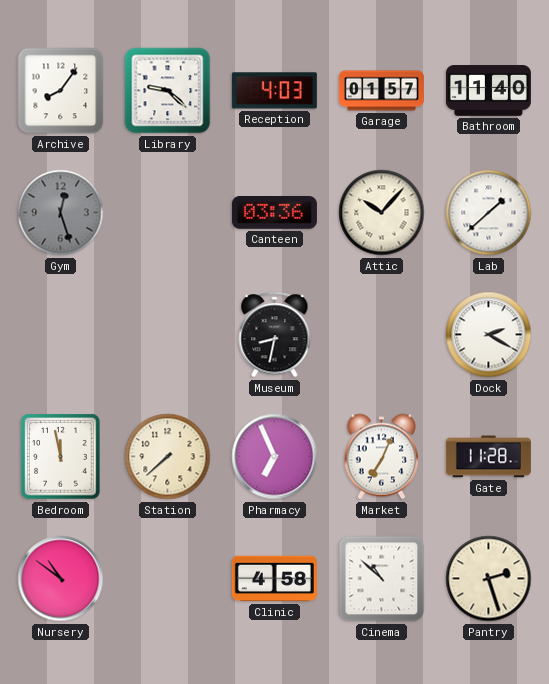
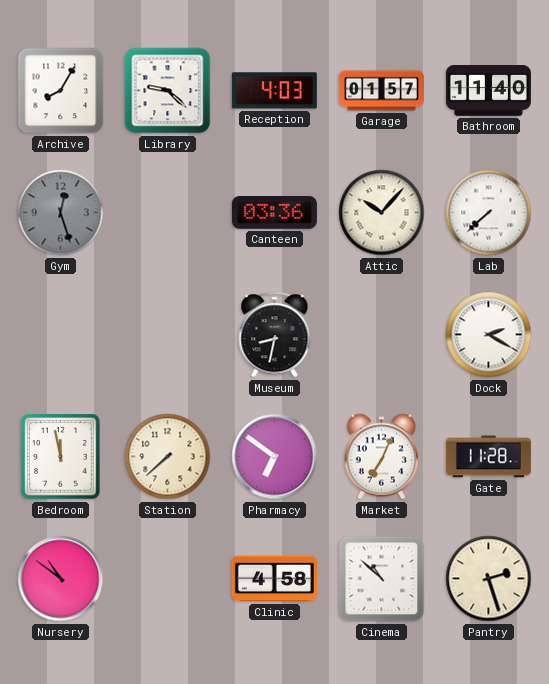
Archive: 8:06 -> 8:05 (61, 91)
Lab: 1:38 -> 7:38 (489, 213)
Pharmacy: 6:56 -> 6:51 (275, 457)
